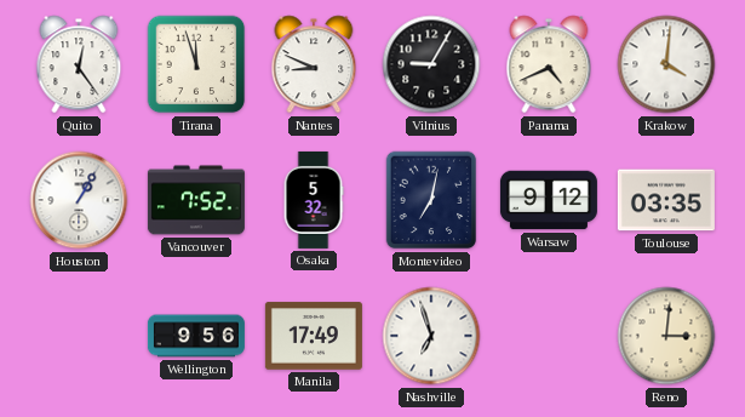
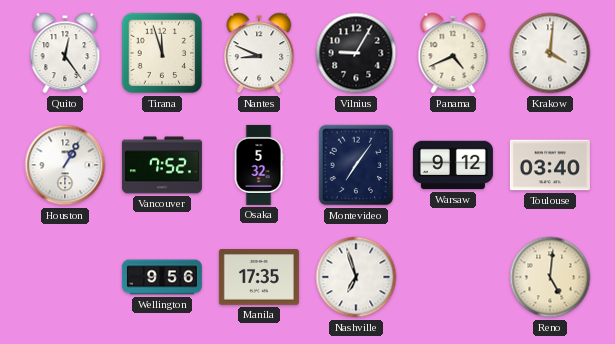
Montevideo: 7:02 -> 7:06 (356, 165)
Toulouse: 03:35 -> 03:40 (550, 165)
Manila: 17:49 -> 17:35 (259, 277)
Reno: 3:01 -> 5:01 (550, 277)
